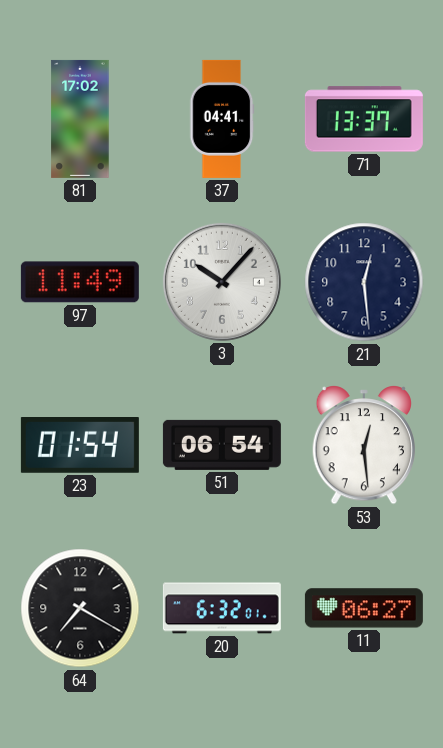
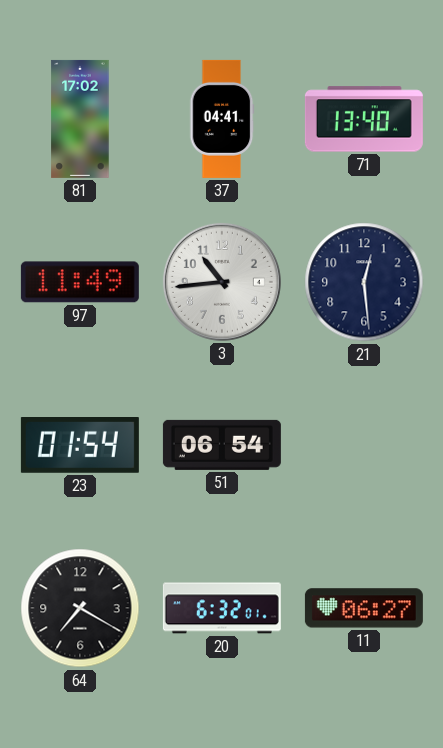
71: 13:37 -> 13:40 (364, 119)
3: 10:07 -> 10:44 (222, 282)
53: 12:29 -> none (363, 446)
